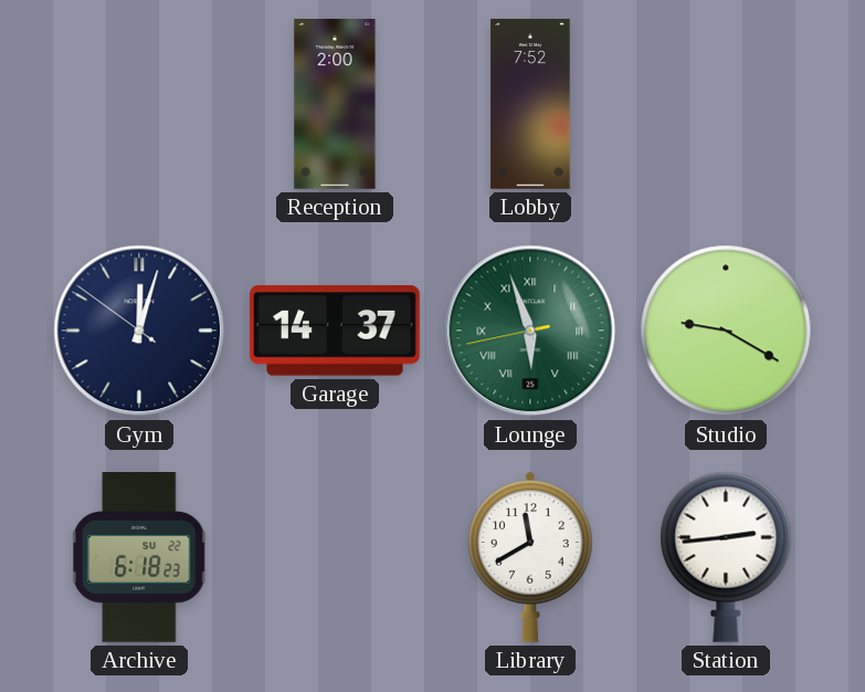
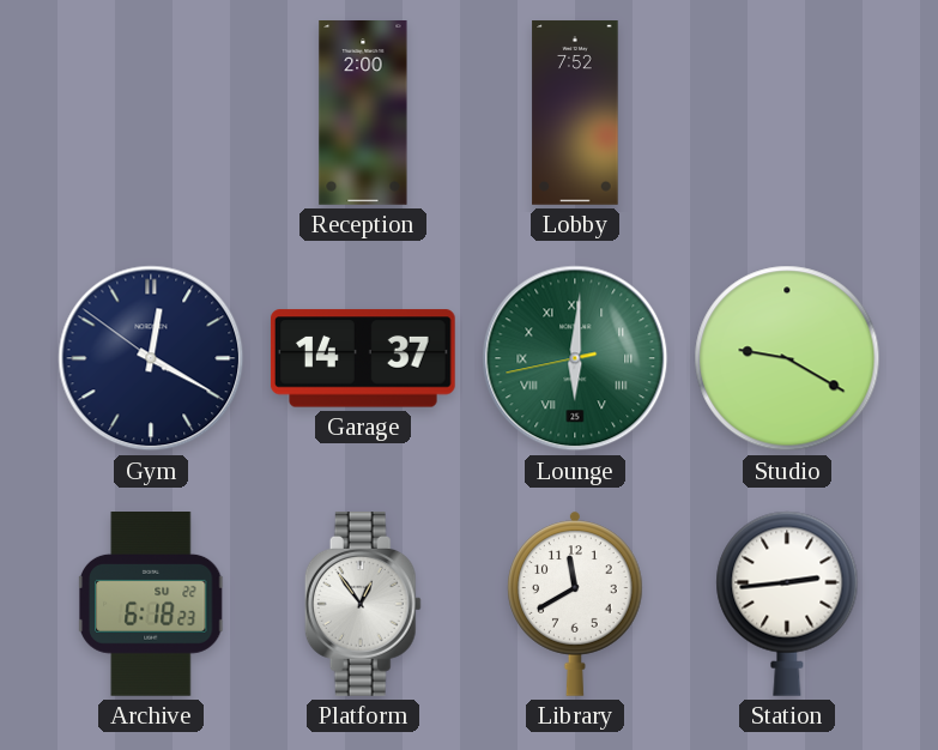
Gym: 12:02 -> 12:19 (151, 358)
Lounge: 5:56 -> 6:00 (575, 358)
Platform: none -> 12:54 (363, 605)
